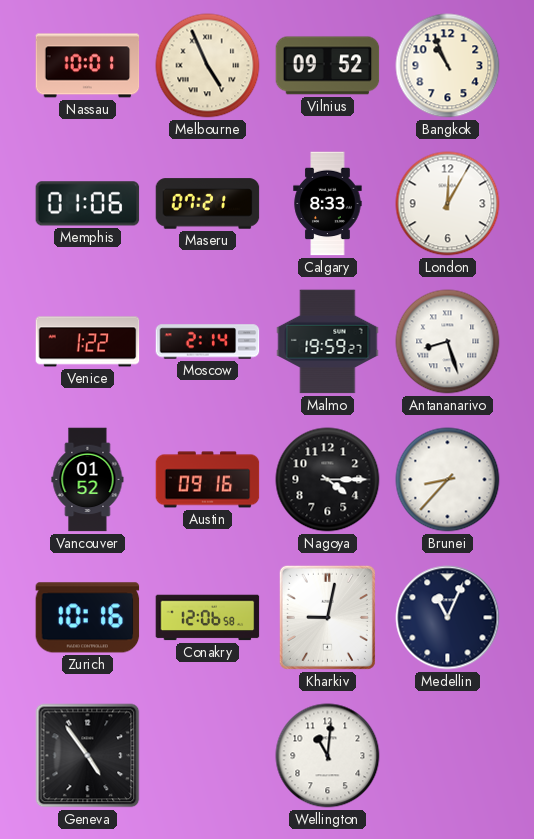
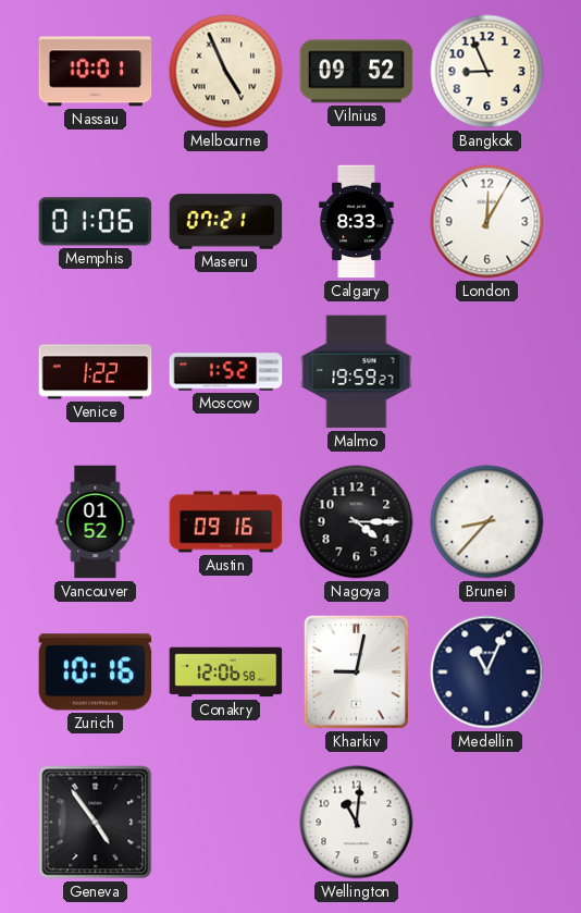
Bangkok: 10:56 -> 8:56 (487, 72)
Moscow: 2:14 -> 1:52 (226, 372)
Antananarivo: 8:27 -> none (448, 342)
